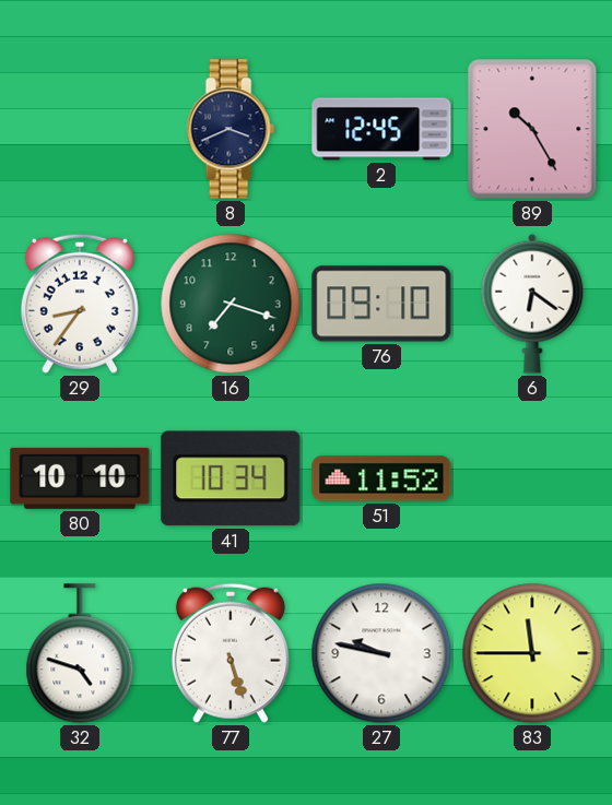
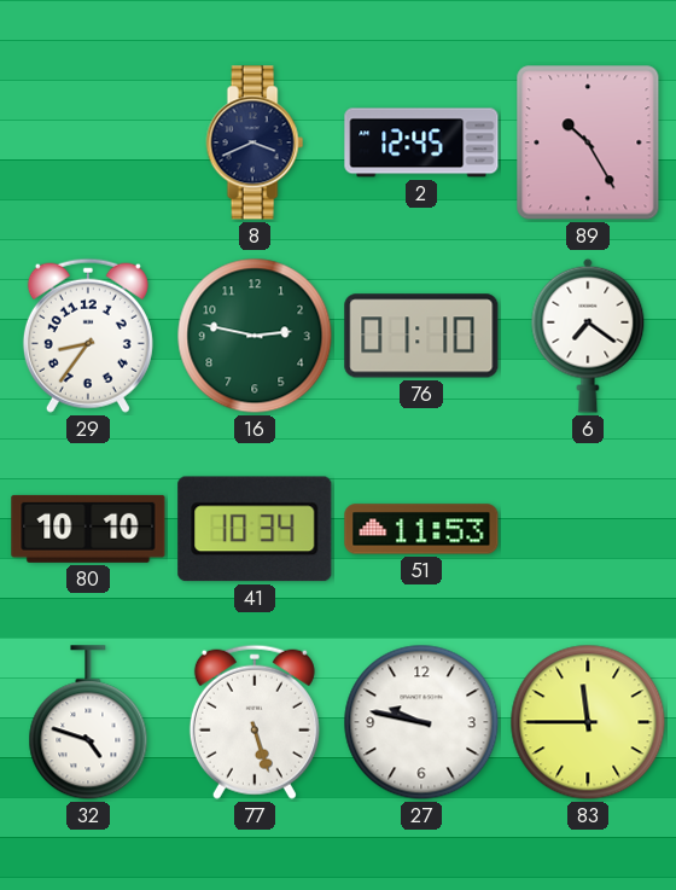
16: 7:18 -> 2:47 (255, 336)
76: 09:10 -> 01:10 (421, 336)
6: 6:21 -> 7:21 (588, 336)
51: 11:52 -> 11:53 (421, 529)
